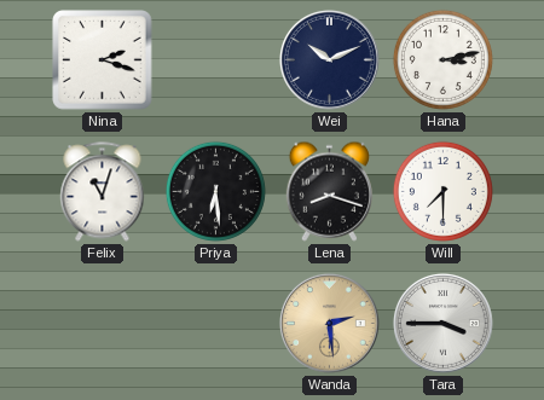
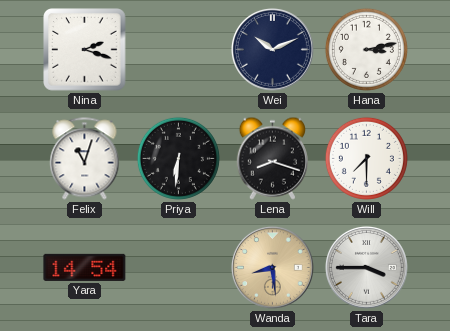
Priya: 6:29 -> 6:31 (178, 158)
Yara: none -> 14:54 (85, 267)
Wanda: 2:29 -> 8:29 (272, 267)
